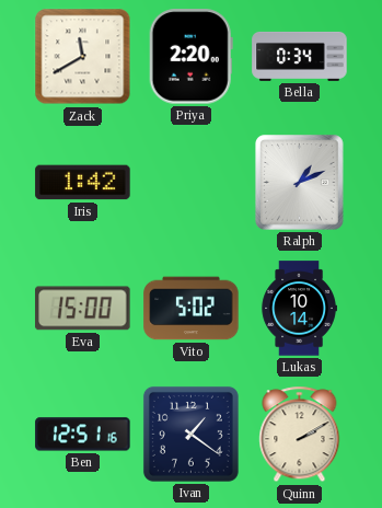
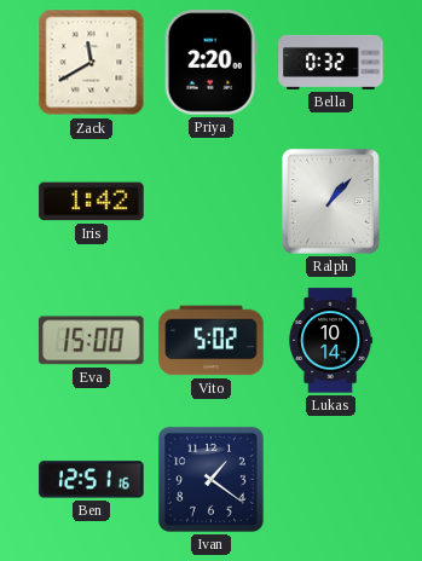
Bella: 0:34 -> 0:32 (331, 62)
Ralph: 1:11 -> 1:07 (331, 202)
Quinn: 2:10 -> none (300, 435)
